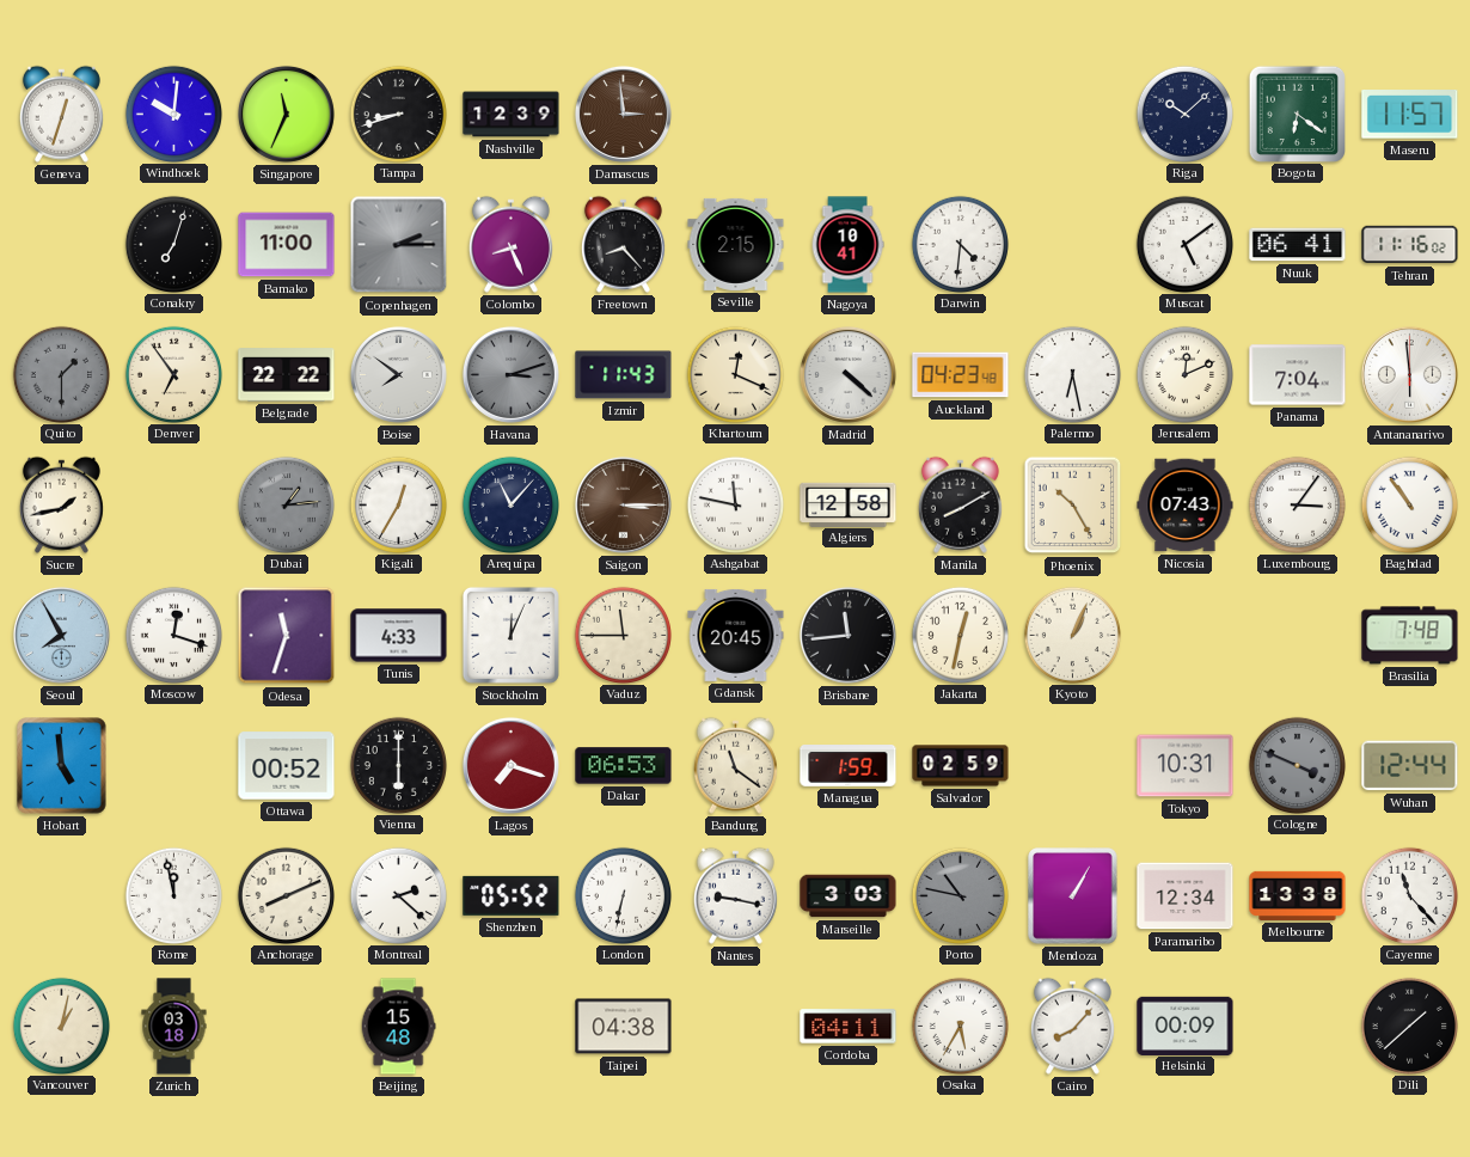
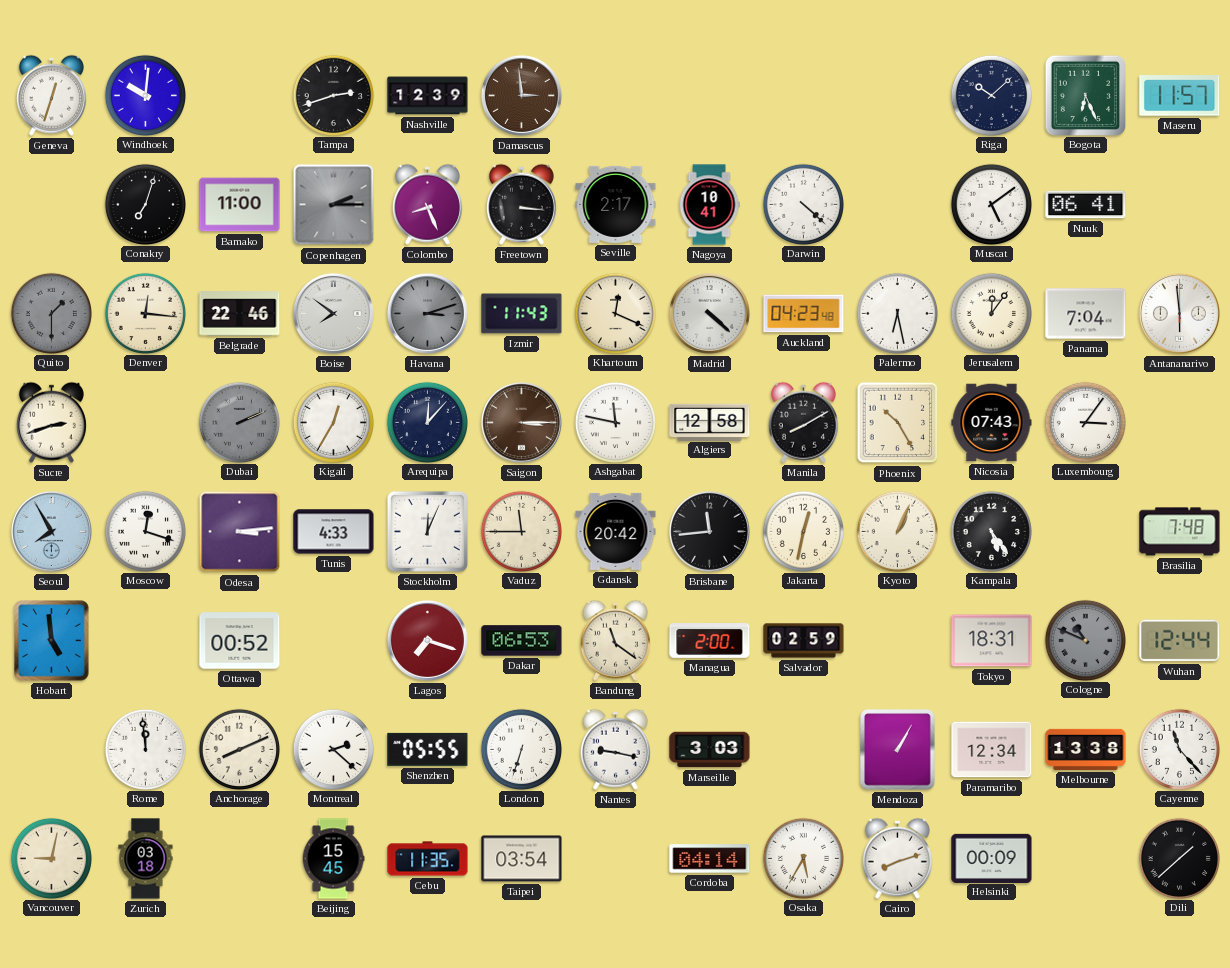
Singapore: 11:34 -> none (286, 114)
Tampa: 8:42 -> 2:42 (333, 95)
Bogota: 6:21 -> 6:26 (1085, 95)
Freetown: 8:23 -> 3:16 (521, 204)
Seville: 2:15 -> 2:17 (616, 204)
Darwin: 4:31 -> 4:22 (803, 204)
Tehran: 11:16 -> none (1410, 245)
Denver: 6:54 -> 12:16 (145, 313)
Belgrade: 22:22 -> 22:46 (240, 314)
Jerusalem: 12:11 -> 12:06 (991, 313)
Sucre: 1:43 -> 2:42 (51, 422)
Dubai: 1:14 -> 2:11 (239, 422)
Arequipa: 11:07 -> 12:07 (427, 422)
Baghdad: 10:54 -> none (1409, 504)
Odesa: 11:33 -> 3:14 (240, 532)
Gdansk: 20:45 -> 20:42 (616, 531)
Kampala: none -> 5:24 (991, 531)
Vienna: 6:00 -> none (398, 765)
Managua: 1:59 -> 2:00 (710, 641)
Tokyo: 10:31 -> 18:31 (992, 641)
Cologne: 3:49 -> 10:49 (1085, 640)
Rome: 11:58 -> 11:59 (145, 749)
Shenzhen: 05:52 -> 05:55 (428, 749)
London: 6:32 -> 6:33 (521, 749)
Porto: 10:47 -> none (960, 895)
Vancouver: 1:02 -> 9:02 (51, 858)
Beijing: 15:48 -> 15:45 (333, 859)
Cebu: none -> 11:35 (428, 859)
Taipei: 04:38 -> 03:54 (522, 859)
Cordoba: 04:11 -> 04:14 (710, 859)
Cairo: 8:07 -> 8:12 (897, 858)
